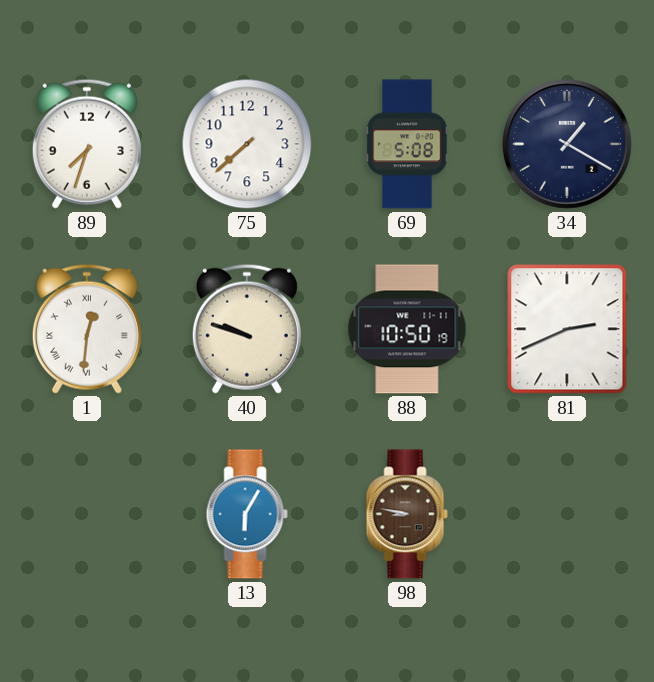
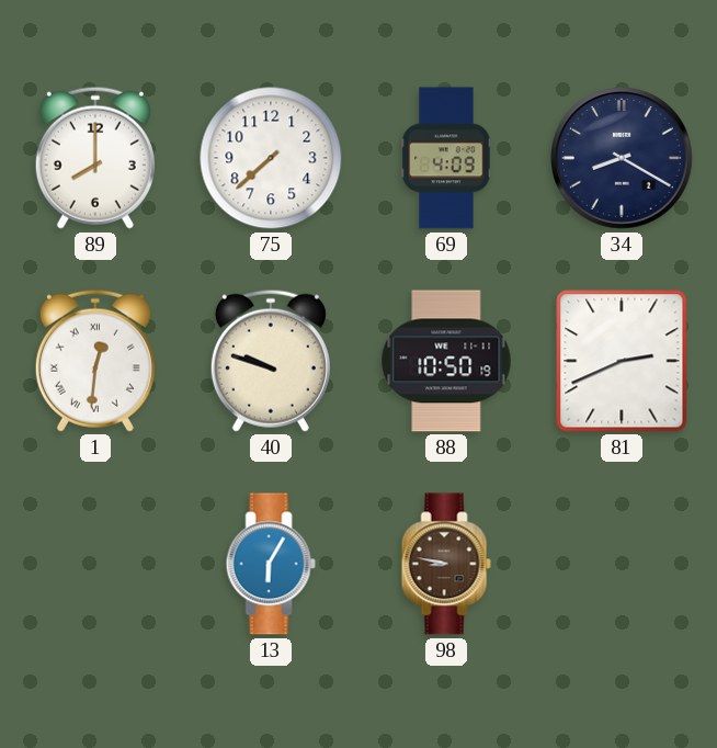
89: 7:33 -> 8:00 (95, 158)
69: 5:08 -> 4:09 (446, 158)
34: 1:20 -> 8:20 (623, 159)
